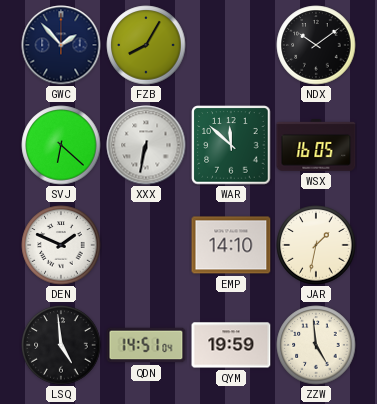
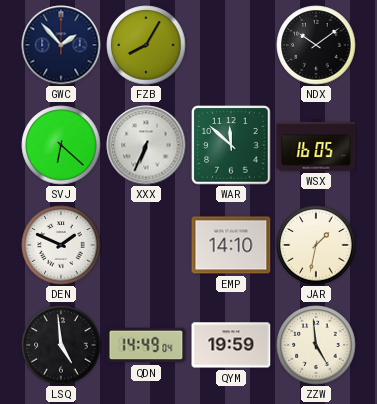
XXX: 6:32 -> 6:34 (146, 145)
QDN: 14:51 -> 14:49 (146, 345)
